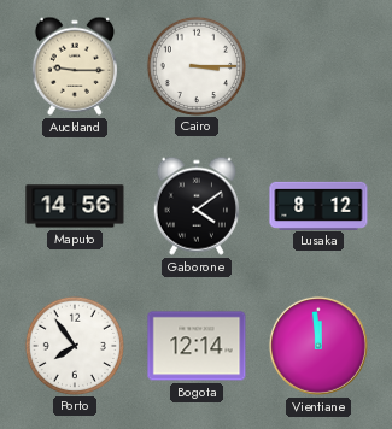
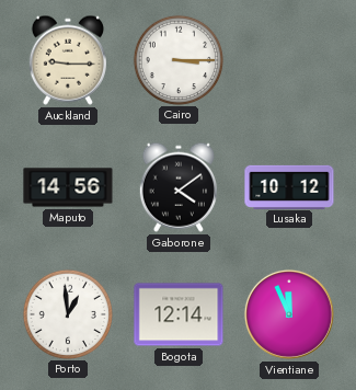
Lusaka: 8:12 -> 10:12 (289, 186)
Porto: 7:54 -> 12:59 (67, 313)
Vientiane: 11:59 -> 11:56 (289, 314)
